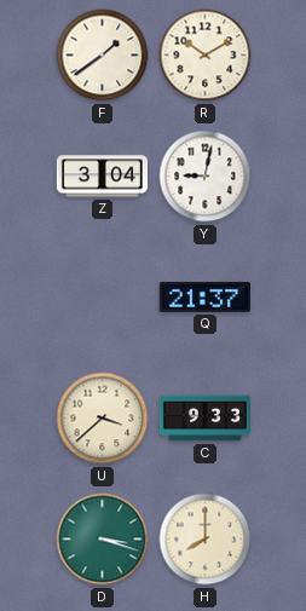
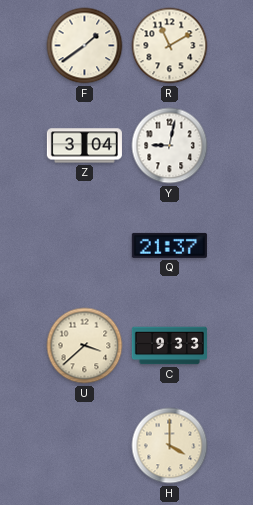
R: 10:10 -> 11:10 (170, 46)
D: 3:18 -> none (103, 540)
H: 8:00 -> 4:00 (170, 446)
